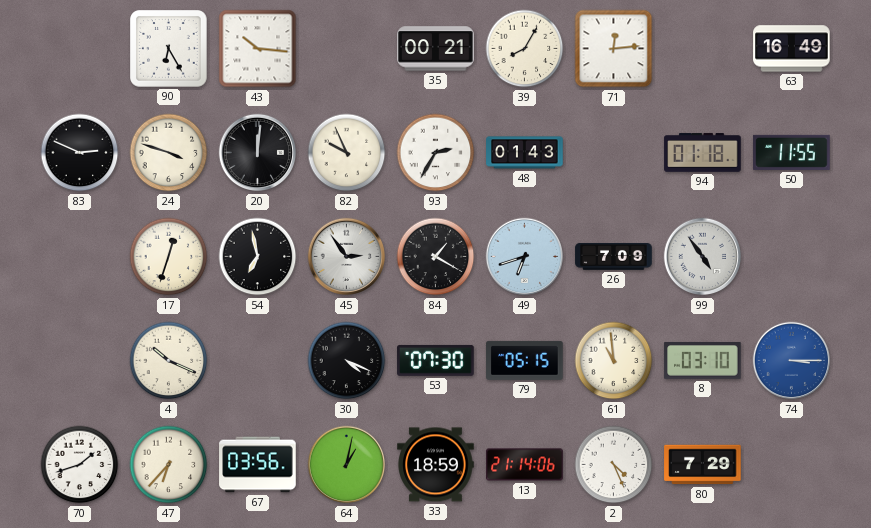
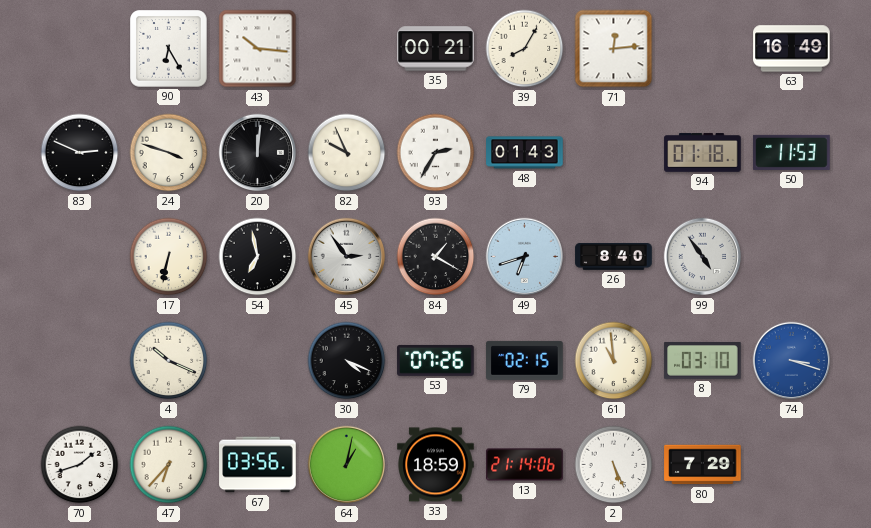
50: 11:55 -> 11:53 (792, 152)
17: 12:33 -> 6:32 (169, 257)
26: 7:09 -> 8:40 (614, 257)
53: 07:30 -> 07:26 (436, 360)
79: 05:15 -> 02:15 (525, 360)
74: 3:15 -> 3:18 (792, 361)
2: 4:26 -> 5:26 (614, 465)
